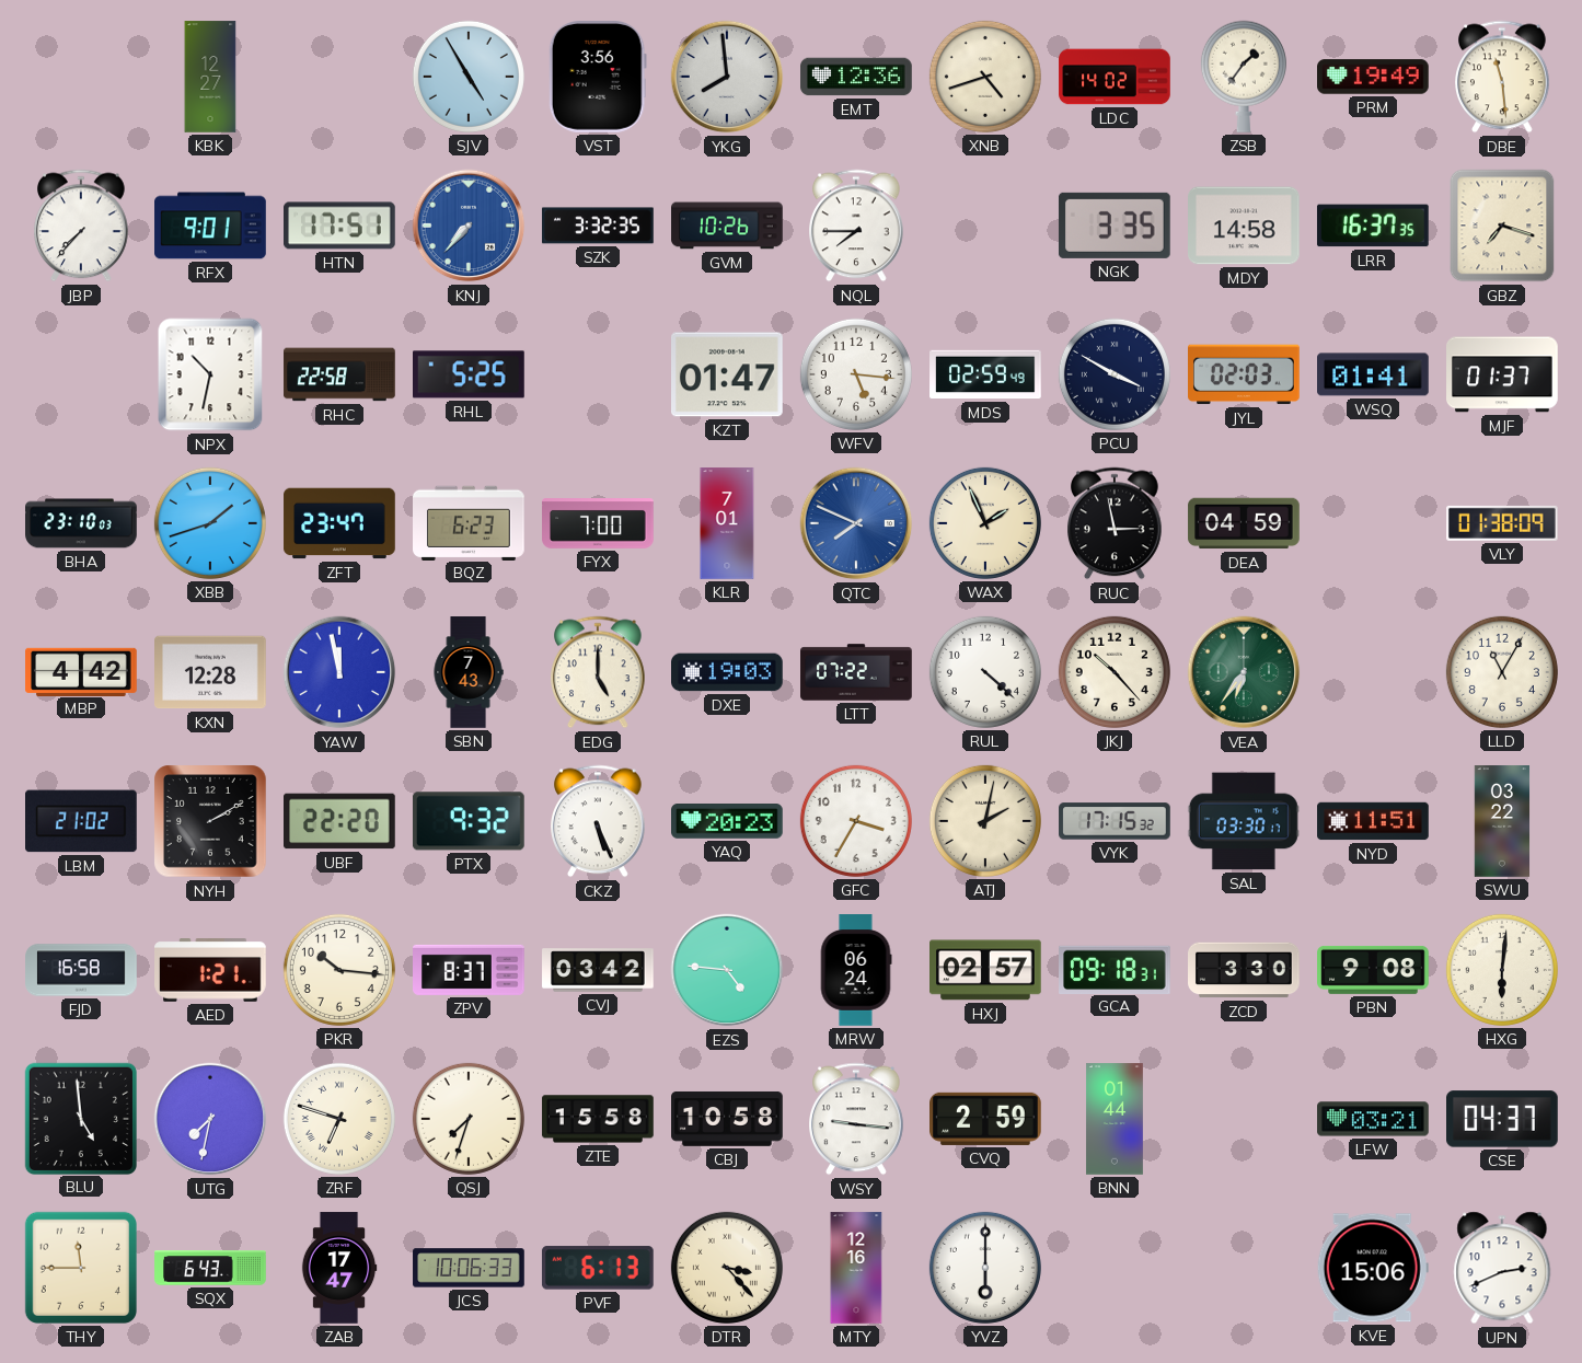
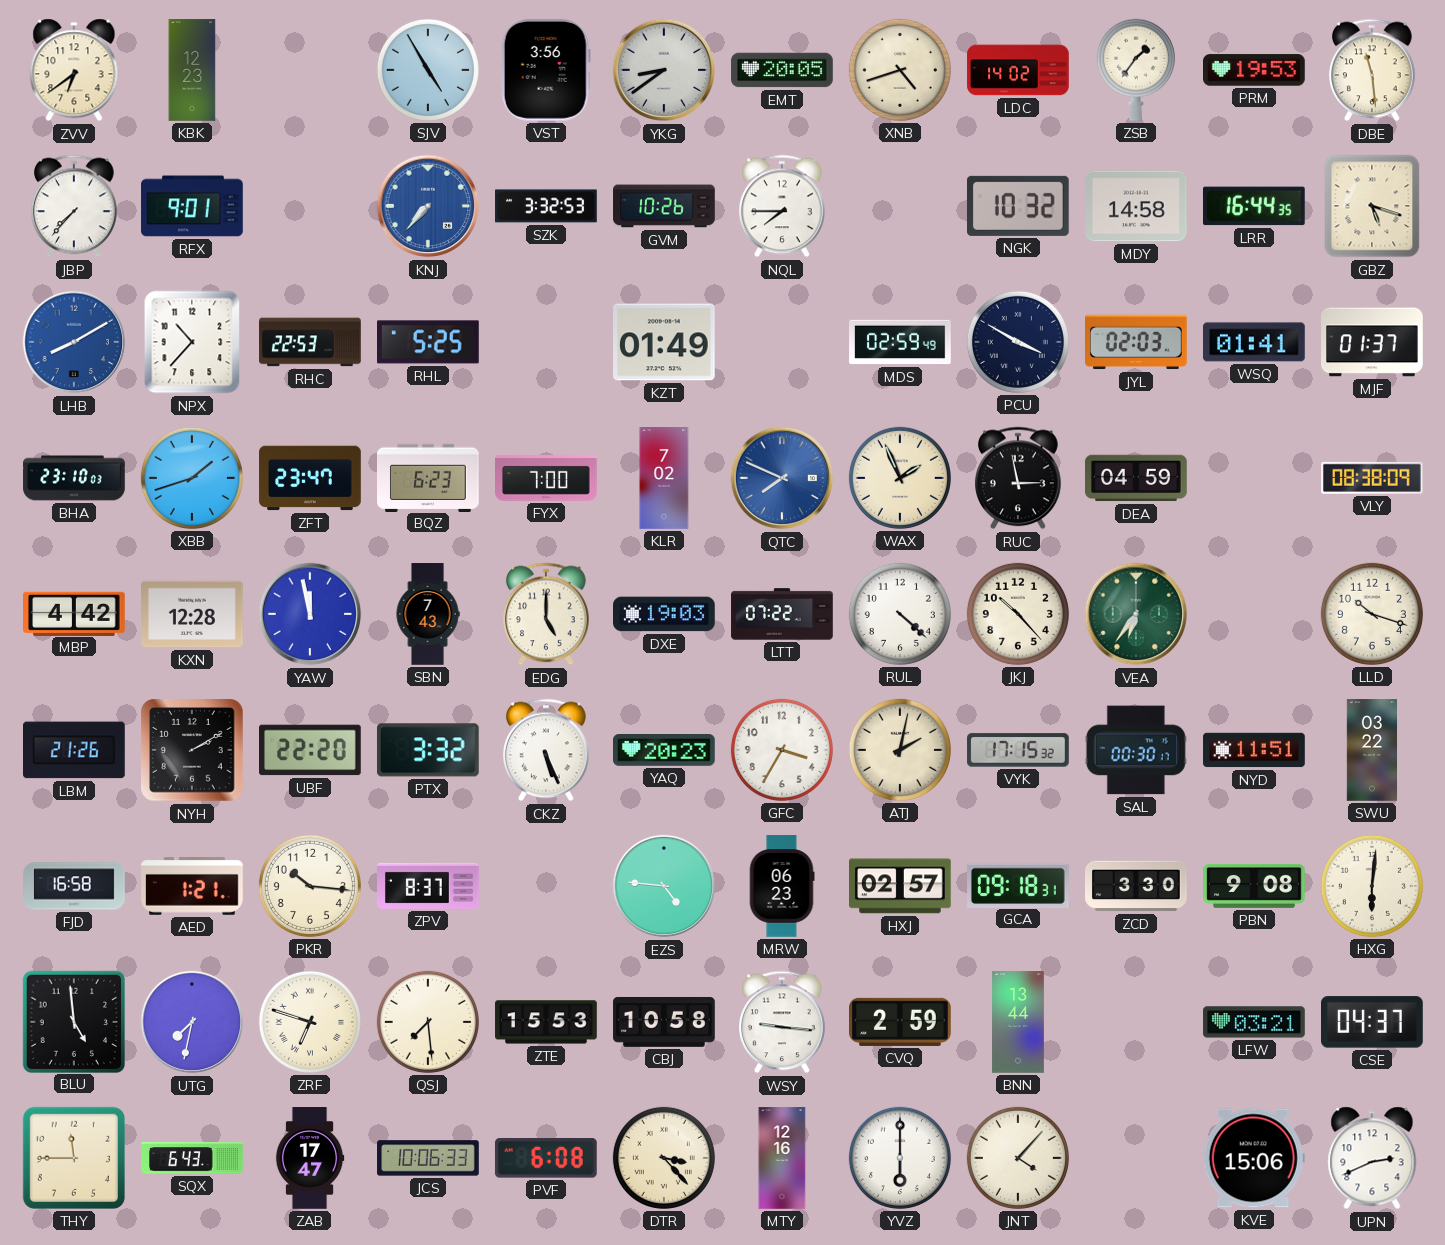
ZVV: none -> 6:39 (74, 70)
KBK: 12:27 -> 12:23 (192, 70)
YKG: 7:59 -> 8:39 (664, 70)
EMT: 12:36 -> 20:05 (782, 70)
PRM: 19:49 -> 19:53 (1255, 70)
HTN: 17:51 -> none (340, 226)
SZK: 3:32:35 -> 3:32:53 (546, 206)
NGK: 3:35 -> 10:32 (1018, 206)
LRR: 16:37 -> 16:44 (1254, 206)
GBZ: 7:18 -> 5:18 (1372, 206)
LHB: none -> 8:10 (74, 342)
NPX: 10:32 -> 10:37 (192, 342)
RHC: 22:58 -> 22:53 (310, 342)
KZT: 01:47 -> 01:49 (665, 342)
WFV: 5:16 -> none (856, 374)
KLR: 7:01 -> 7:02 (664, 478)
VLY: 01:38 -> 08:38 (1373, 478)
LLD: 11:05 -> 10:18 (1372, 614)
LBM: 21:02 -> 21:26 (75, 750)
PTX: 9:32 -> 3:32 (428, 750)
SAL: 03:30 -> 00:30 (1136, 750)
CVJ: 03:42 -> none (598, 970)
MRW: 06:24 -> 06:23 (782, 886)
QSJ: 7:33 -> 7:29 (428, 1022)
ZTE: 15:58 -> 15:53 (546, 1022)
BNN: 01:44 -> 13:44 (1018, 1022)
PVF: 6:13 -> 6:08 (546, 1158)
JNT: none -> 4:07 (1018, 1158)
